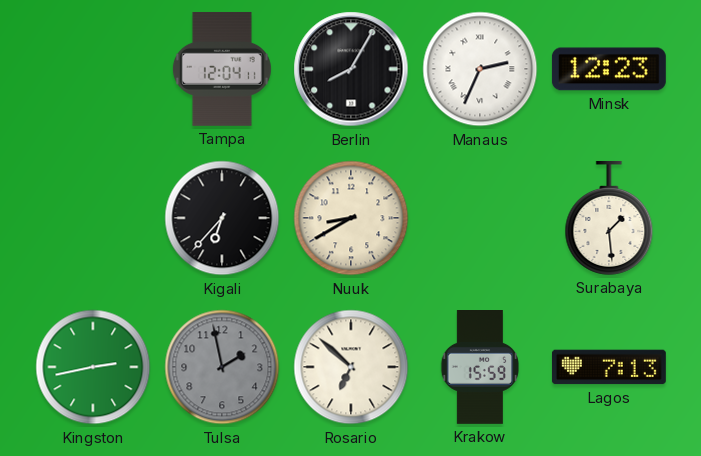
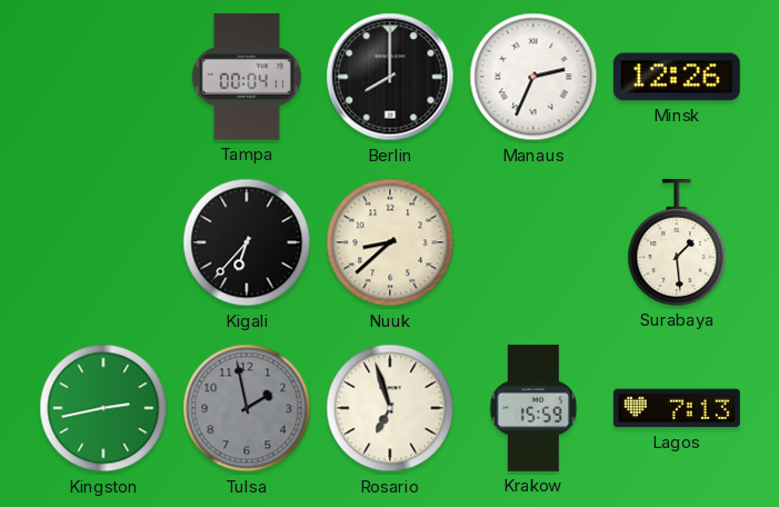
Tampa: 12:04 -> 00:04 (247, 77)
Berlin: 8:05 -> 8:00 (390, 77)
Minsk: 12:23 -> 12:26 (677, 77)
Nuuk: 8:40 -> 8:38 (390, 242)
Rosario: 6:52 -> 6:57 (390, 408)
